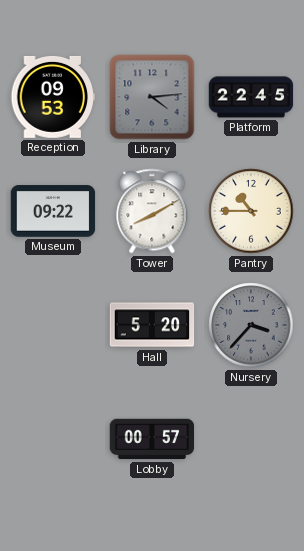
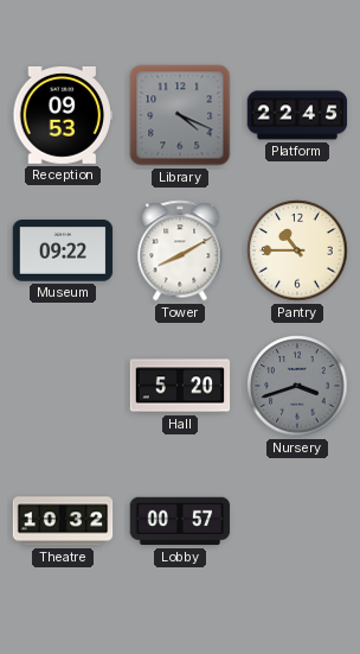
Library: 4:14 -> 4:19 (180, 115)
Nursery: 3:37 -> 3:42 (297, 386)
Theatre: none -> 10:32 (63, 521)
